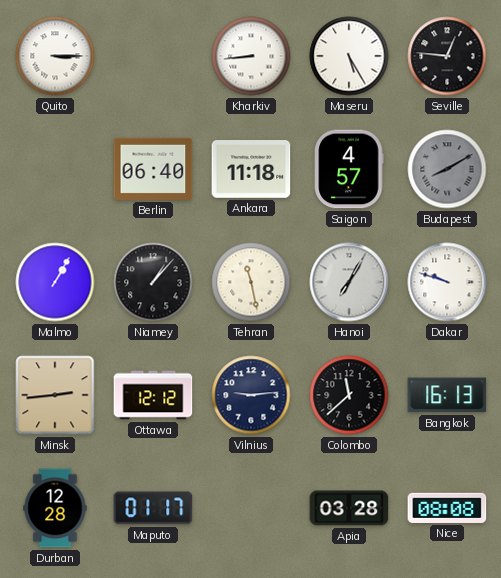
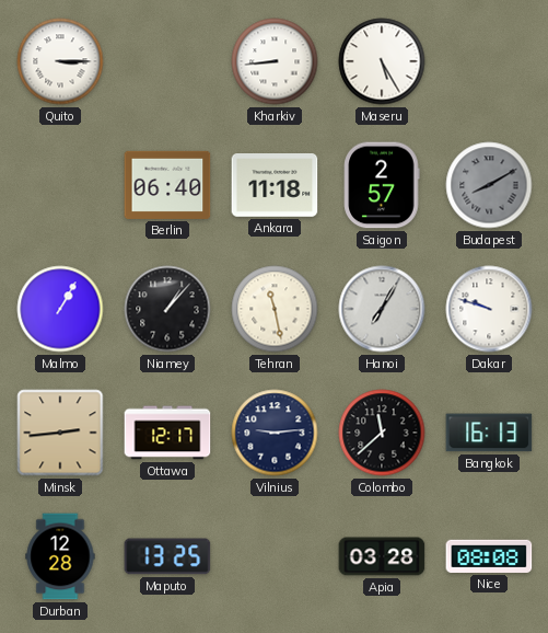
Seville: 12:46 -> none (447, 56)
Saigon: 4:57 -> 2:57 (382, 185)
Ottawa: 12:12 -> 12:17 (167, 433)
Maputo: 01:17 -> 13:25 (167, 556)
